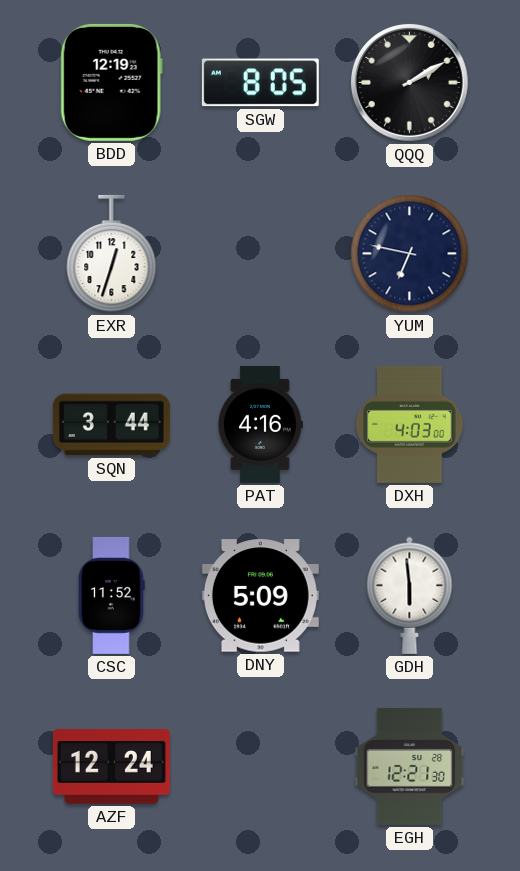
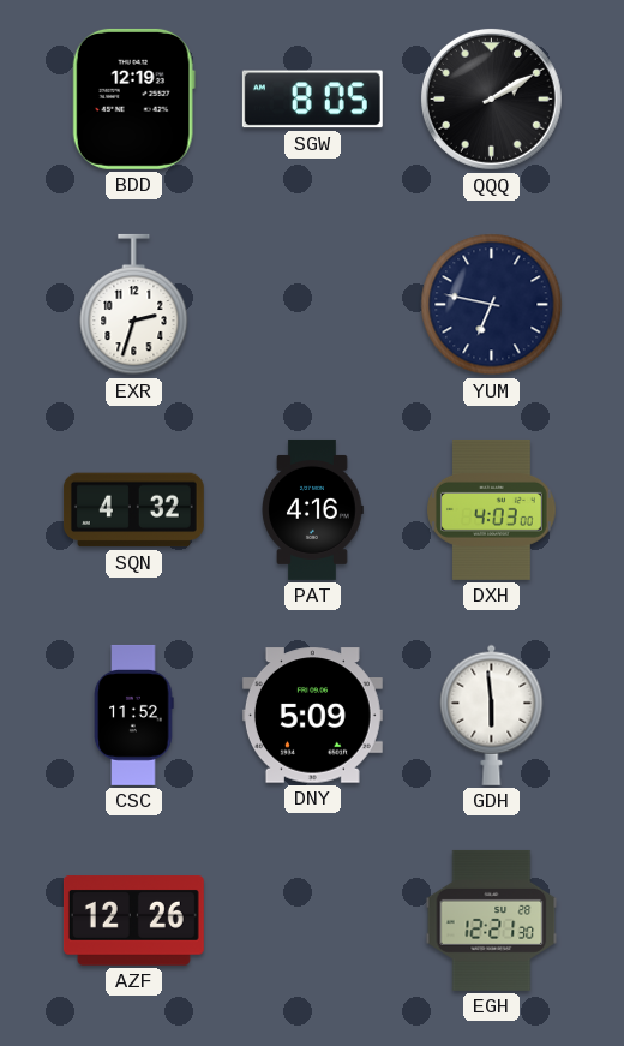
EXR: 12:33 -> 2:33 (134, 305)
SQN: 3:44 -> 4:32 (133, 510)
AZF: 12:24 -> 12:26 (133, 921)
